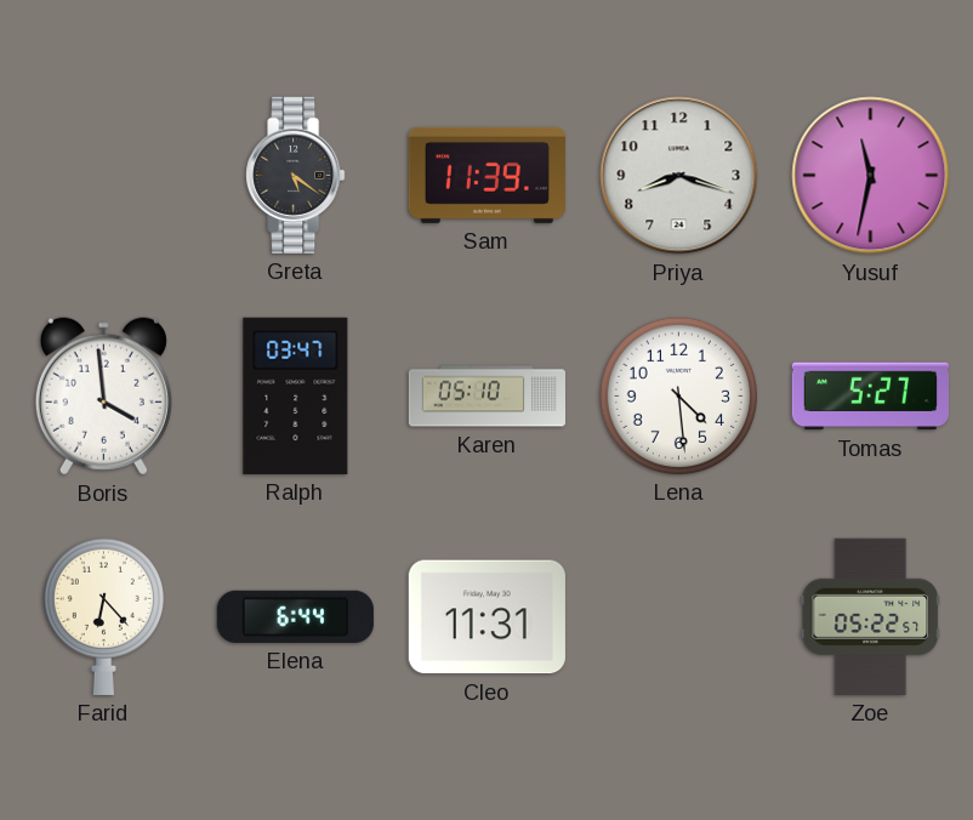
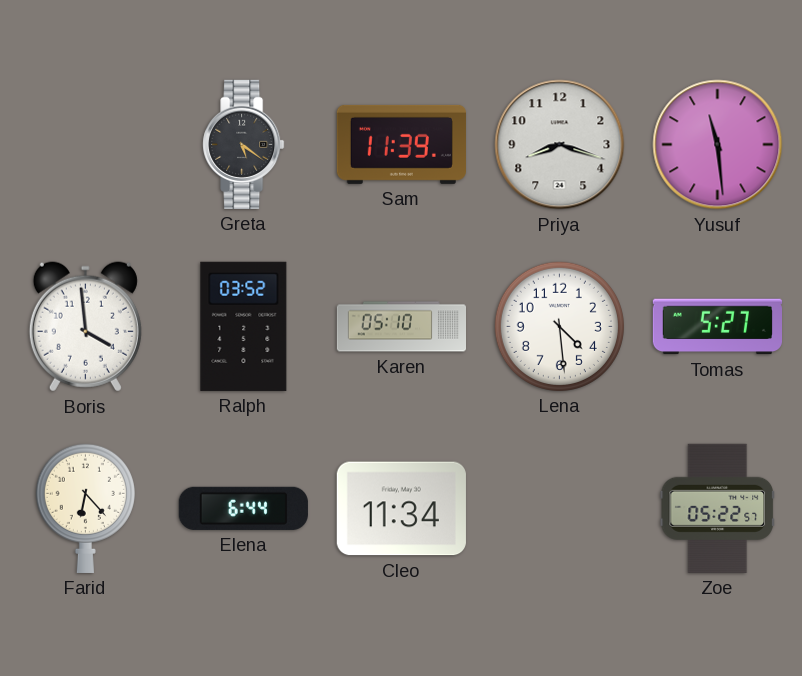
Yusuf: 11:32 -> 11:29 (718, 145)
Ralph: 03:47 -> 03:52 (244, 326)
Cleo: 11:31 -> 11:34 (401, 509)
